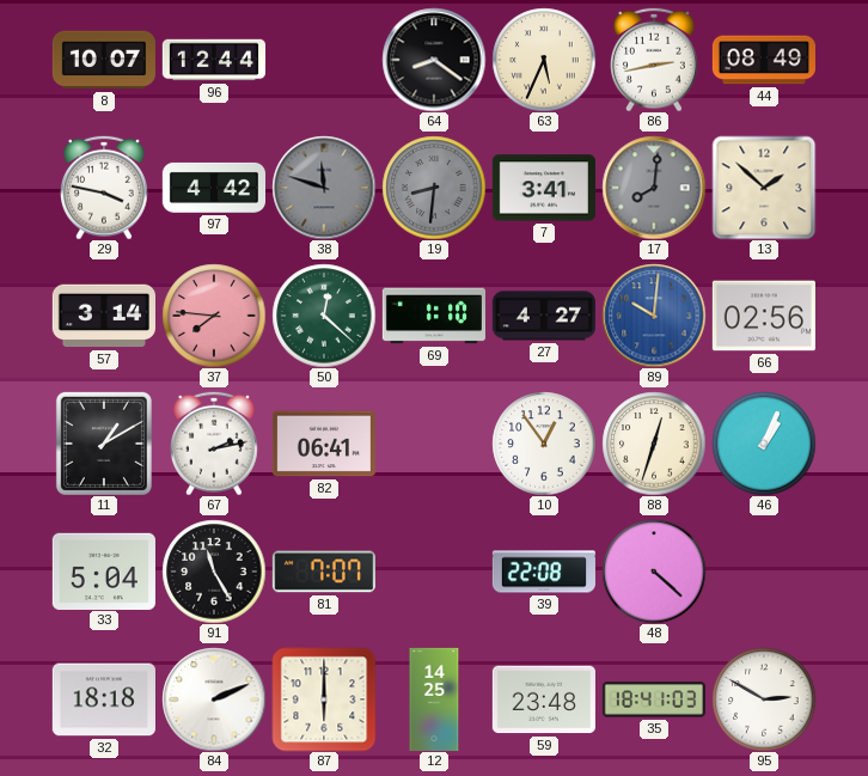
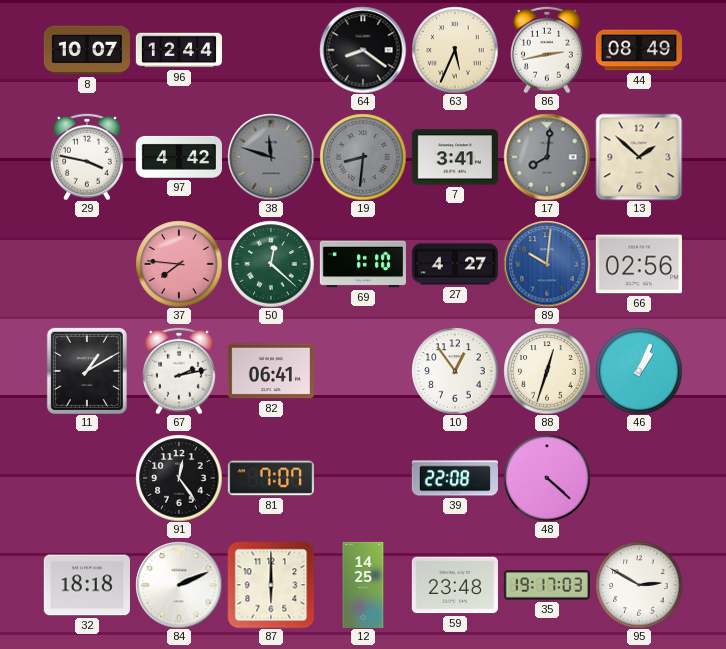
57: 3:14 -> none (104, 316)
33: 5:04 -> none (104, 570)
91: 11:25 -> 12:24 (179, 478)
35: 18:41 -> 19:17 (547, 585)
